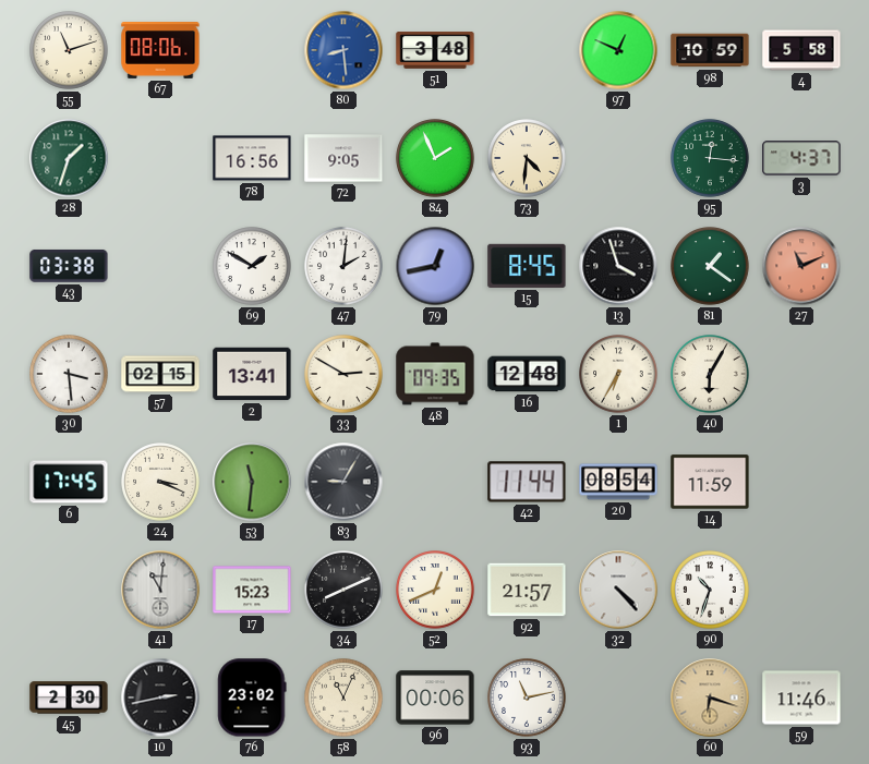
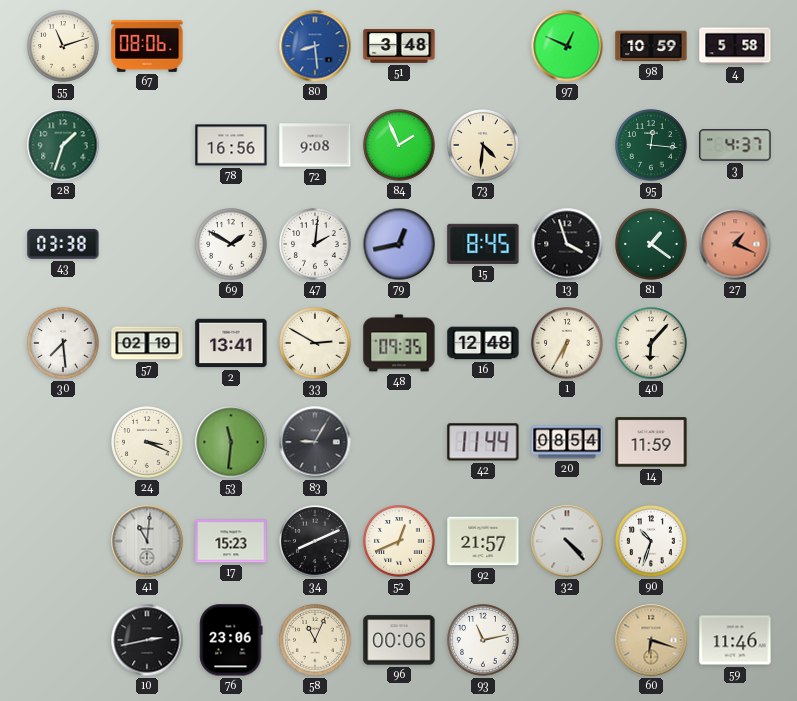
72: 9:05 -> 9:08 (315, 145)
27: 11:11 -> 1:19 (735, 244)
30: 3:29 -> 7:29 (63, 343)
57: 02:15 -> 02:19 (147, 343)
40: 6:05 -> 6:07 (651, 343)
6: 17:45 -> none (69, 482)
45: 2:30 -> none (69, 698)
76: 23:02 -> 23:06 (231, 640)
